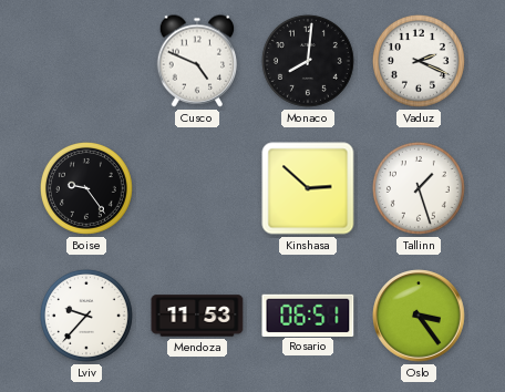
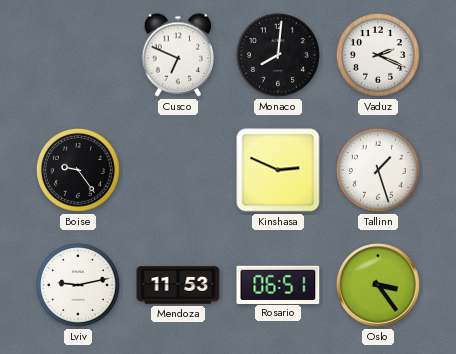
Cusco: 4:49 -> 6:49 (178, 55)
Kinshasa: 2:52 -> 2:49 (278, 170)
Lviv: 9:37 -> 9:13 (78, 285)
